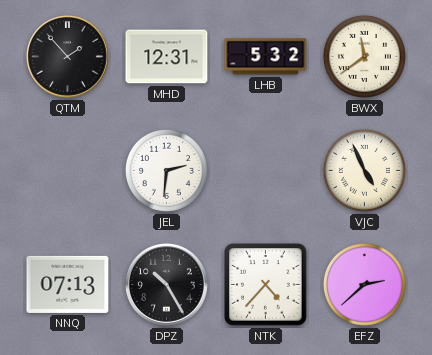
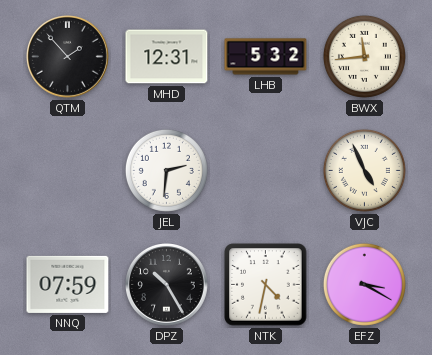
BWX: 11:39 -> 11:44 (364, 56)
NNQ: 07:13 -> 07:59 (68, 284)
NTK: 4:37 -> 4:32 (266, 285)
EFZ: 2:38 -> 3:20 (364, 284)
